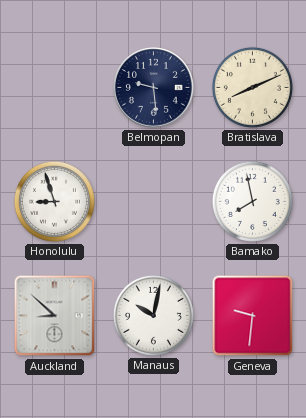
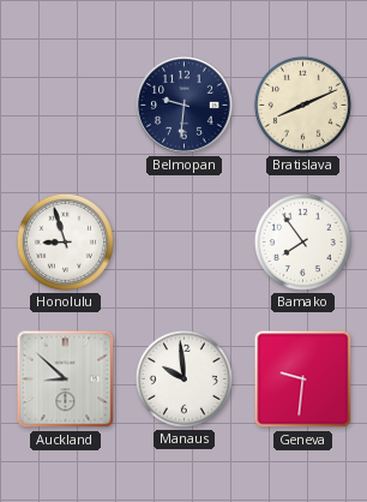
Belmopan: 9:29 -> 9:31 (185, 106)
Bamako: 7:58 -> 7:54 (302, 241)
Manaus: 10:02 -> 9:59 (183, 378)
